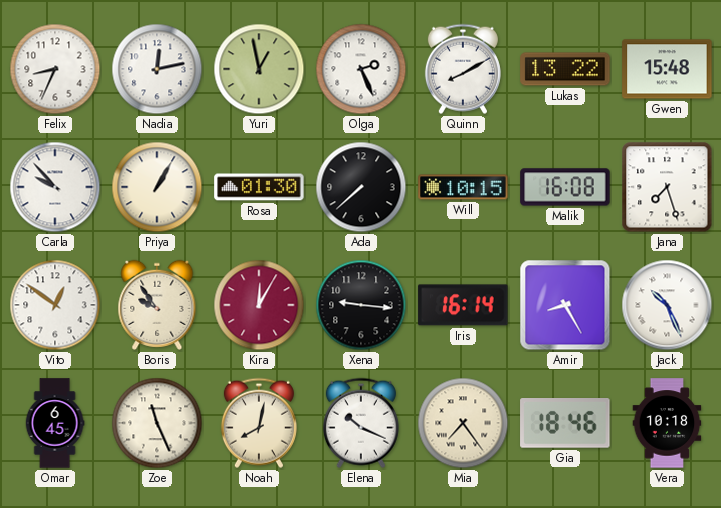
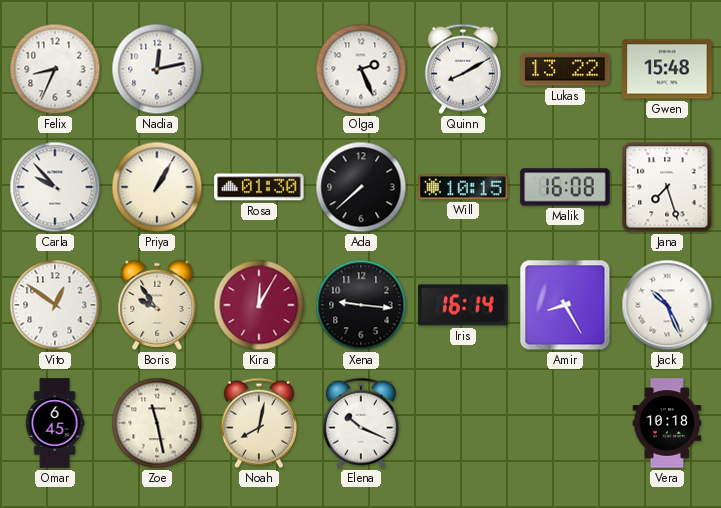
Yuri: 12:58 -> none (259, 69)
Zoe: 11:26 -> 11:28 (157, 423)
Mia: 7:24 -> none (463, 423)
Gia: 18:46 -> none (565, 424)
